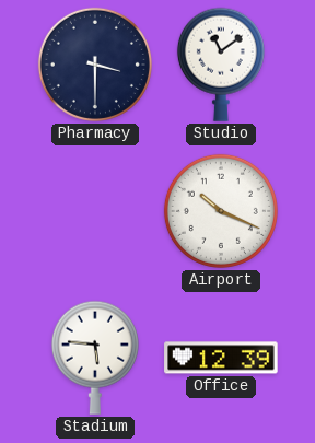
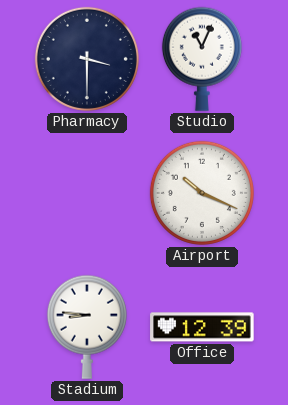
Studio: 11:09 -> 11:04 (202, 59)
Stadium: 5:46 -> 8:46 (87, 327)
